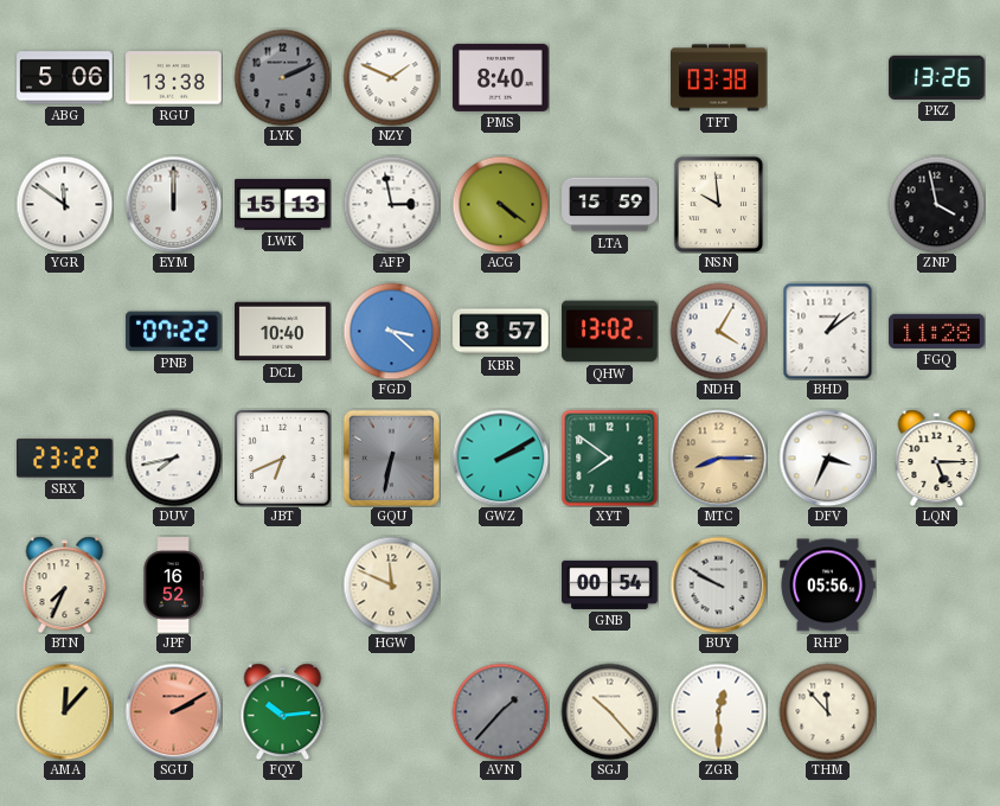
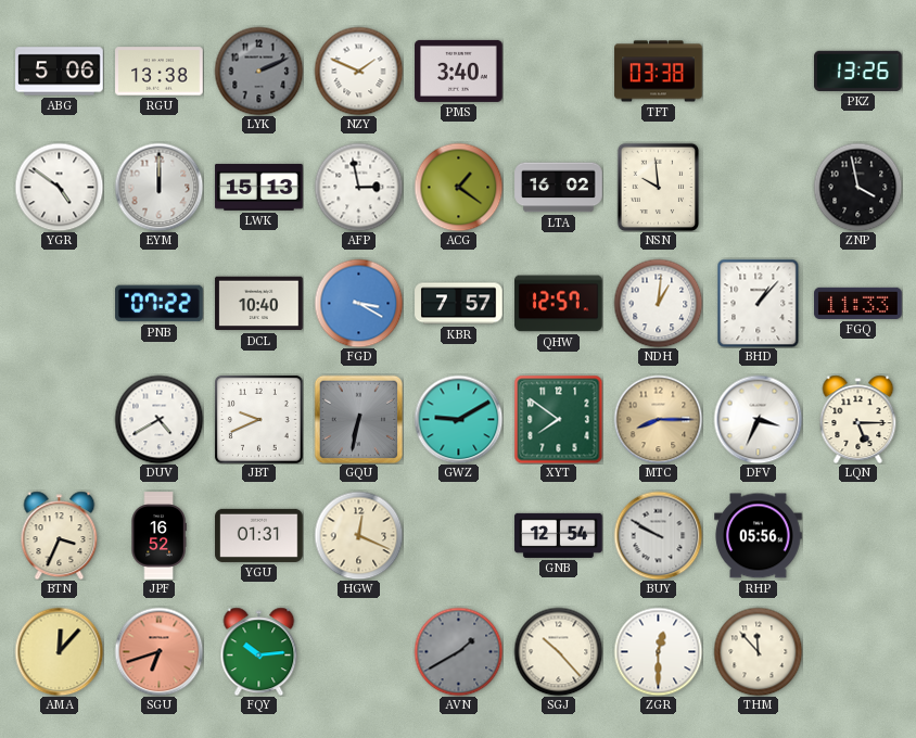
PMS: 8:40 -> 3:40 (459, 71)
YGR: 11:51 -> 4:51 (59, 187)
ACG: 4:21 -> 1:21 (458, 187)
LTA: 15:59 -> 16:02 (559, 188)
FGD: 3:22 -> 3:20 (358, 303)
KBR: 8:57 -> 7:57 (459, 304)
QHW: 13:02 -> 12:57 (559, 304)
NDH: 4:05 -> 1:01 (658, 303)
BHD: 1:09 -> 1:07 (759, 303)
FGQ: 11:28 -> 11:33 (858, 303)
SRX: 23:22 -> none (65, 459)
DUV: 7:43 -> 4:40 (158, 419)
JBT: 6:41 -> 9:41 (258, 419)
GWZ: 2:10 -> 9:10 (458, 419)
BTN: 7:34 -> 3:34 (60, 535)
YGU: none -> 01:31 (259, 535)
HGW: 11:49 -> 12:19 (358, 535)
GNB: 00:54 -> 12:54 (559, 535)
SGU: 2:10 -> 6:42 (158, 651)
AVN: 1:37 -> 1:40 (458, 651)
